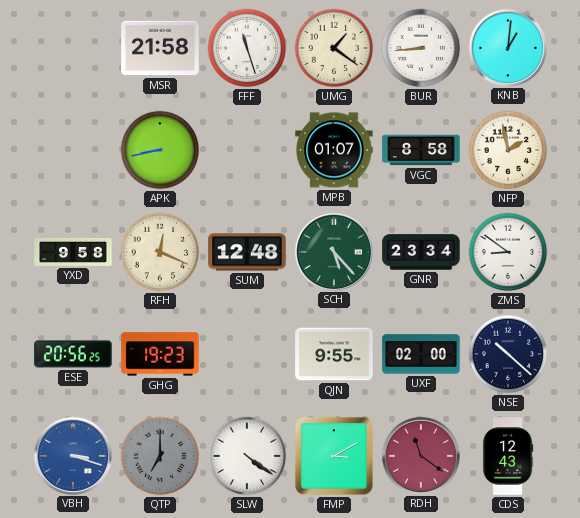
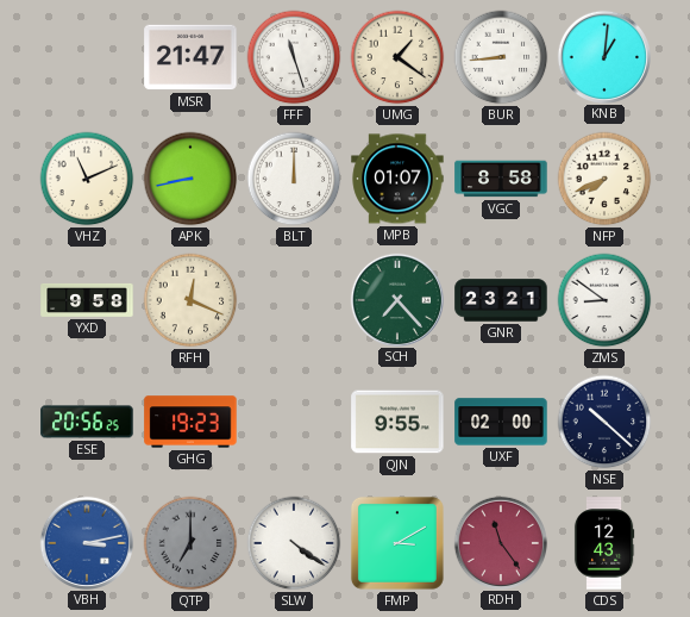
MSR: 21:58 -> 21:47 (190, 57)
VHZ: none -> 11:11 (87, 179)
BLT: none -> 12:00 (294, 179)
NFP: 1:58 -> 7:41 (604, 179)
SUM: 12:48 -> none (247, 252)
SCH: 5:23 -> 7:23 (396, 299)
GNR: 23:34 -> 23:21 (501, 300)
VBH: 3:18 -> 3:13 (86, 542)
RDH: 11:21 -> 11:24 (500, 542)
